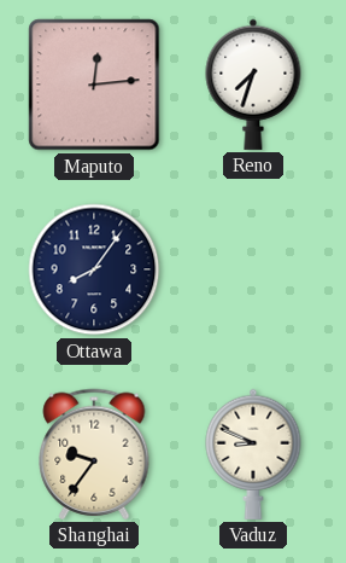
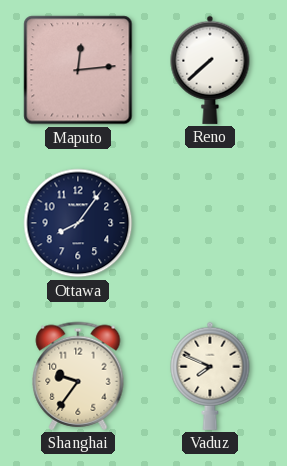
Reno: 7:33 -> 7:38 (210, 70)
Vaduz: 8:49 -> 7:49 (210, 376)
